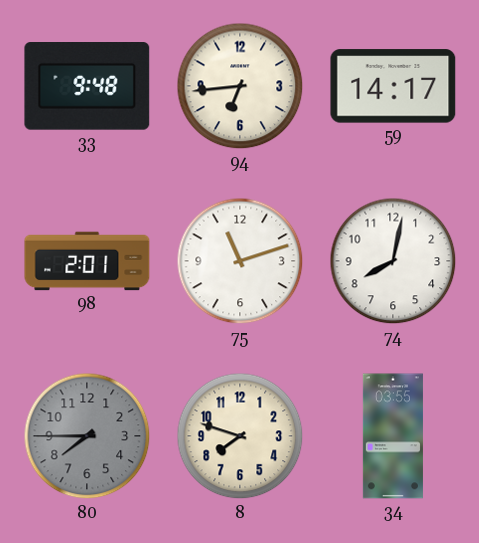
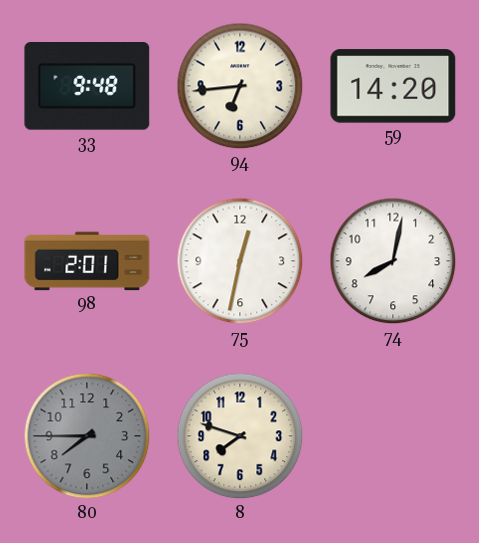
59: 14:17 -> 14:20 (393, 86)
75: 11:12 -> 12:32 (240, 261)
34: 03:55 -> none (393, 436)
